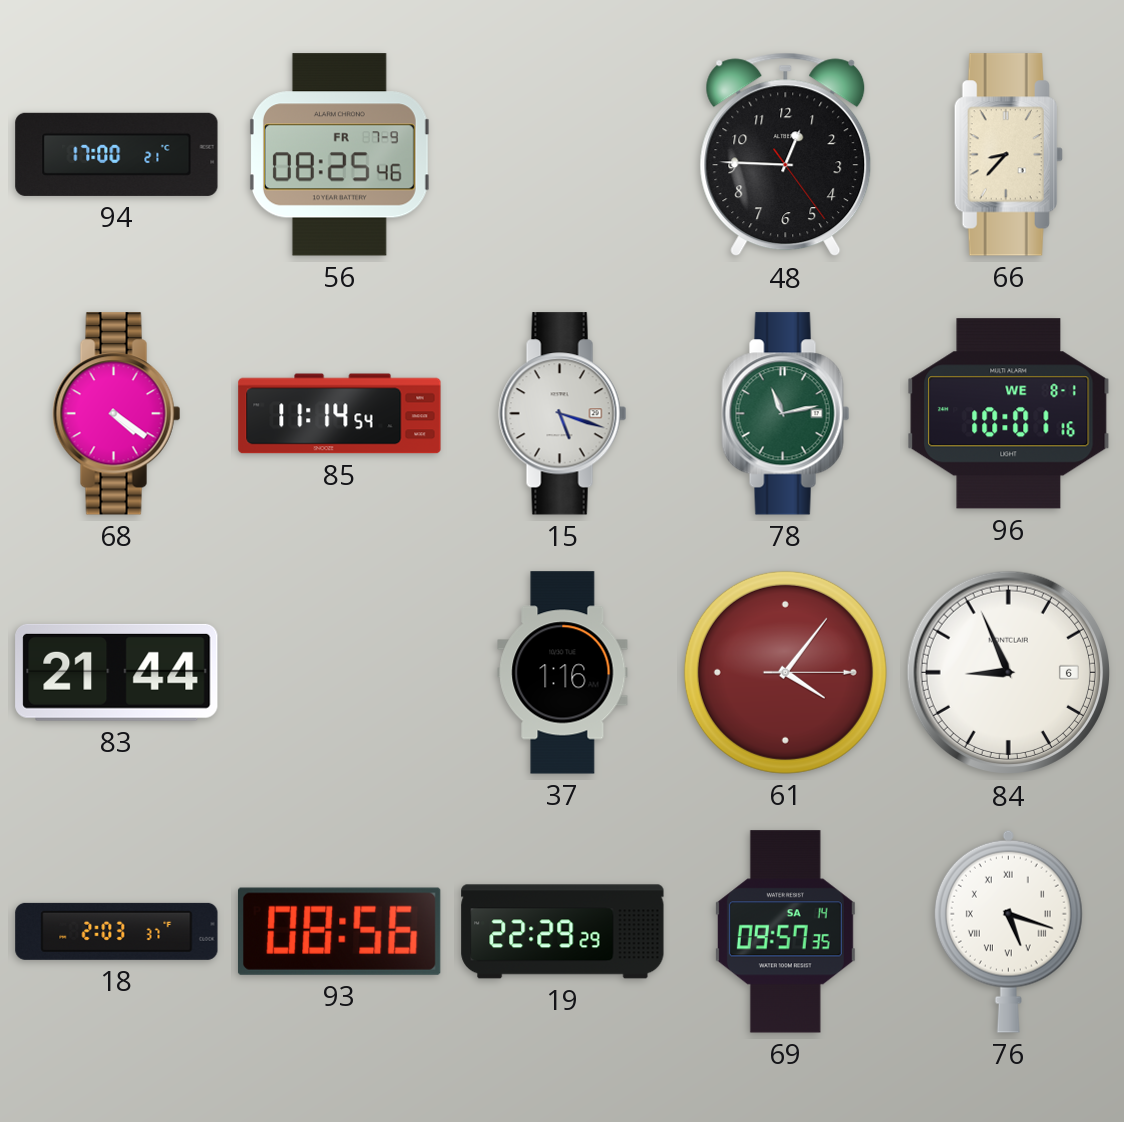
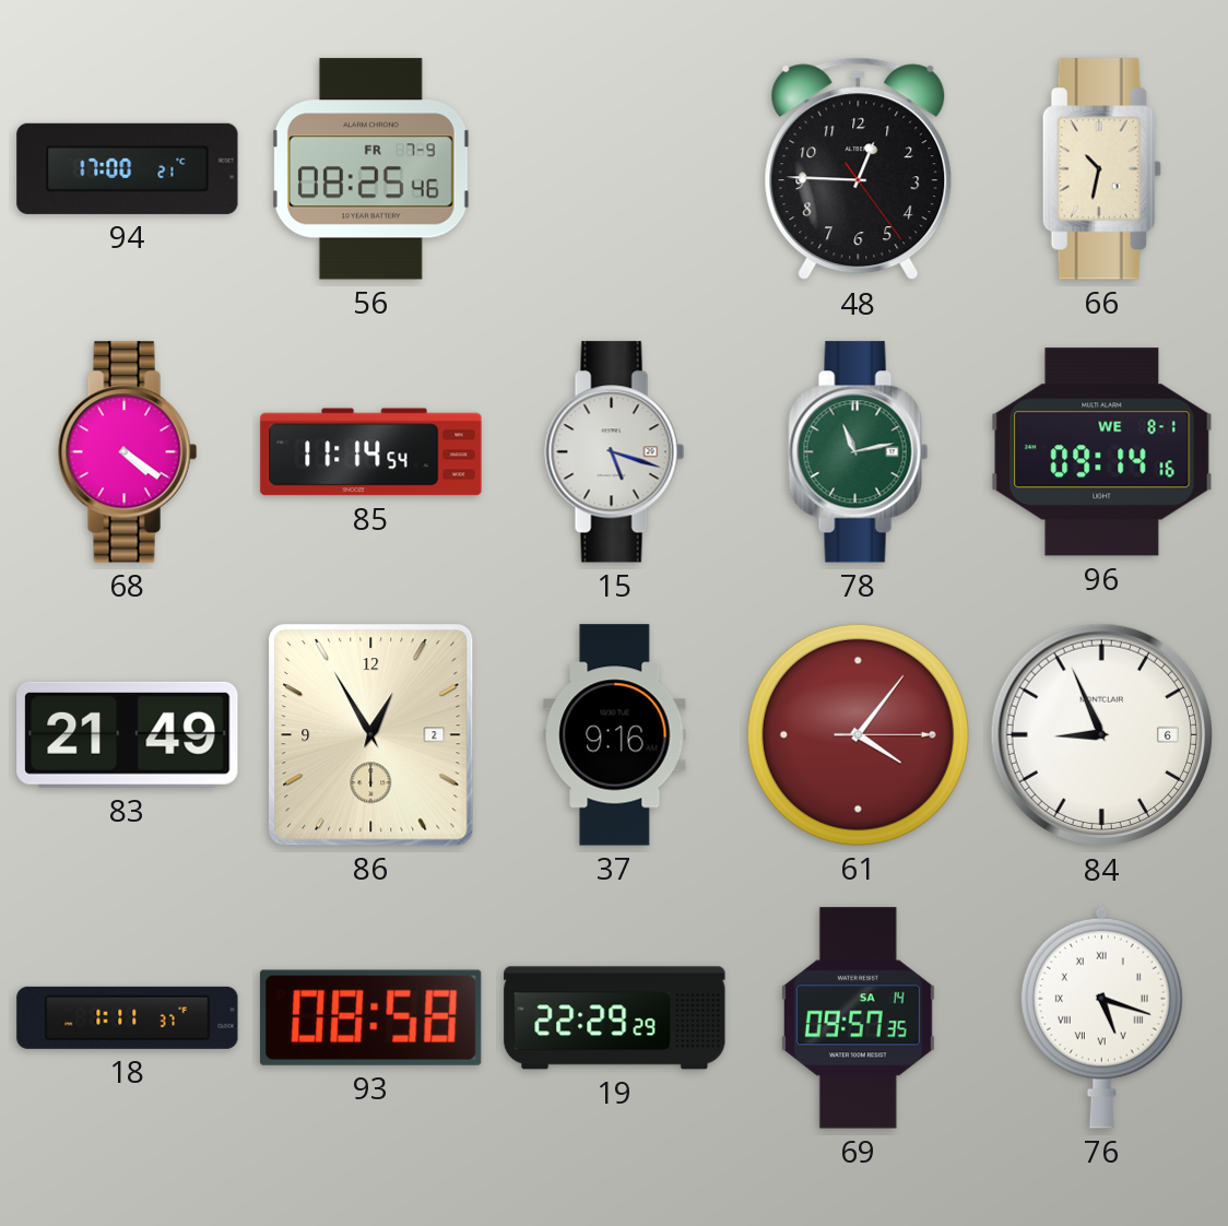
66: 8:37 -> 10:32 (1101, 169)
96: 10:01 -> 09:14 (1102, 452)
83: 21:44 -> 21:49 (128, 734)
86: none -> 12:55 (371, 735)
37: 1:16 -> 9:16 (615, 735)
18: 2:03 -> 1:11 (128, 1017)
93: 08:56 -> 08:58 (370, 1017)
